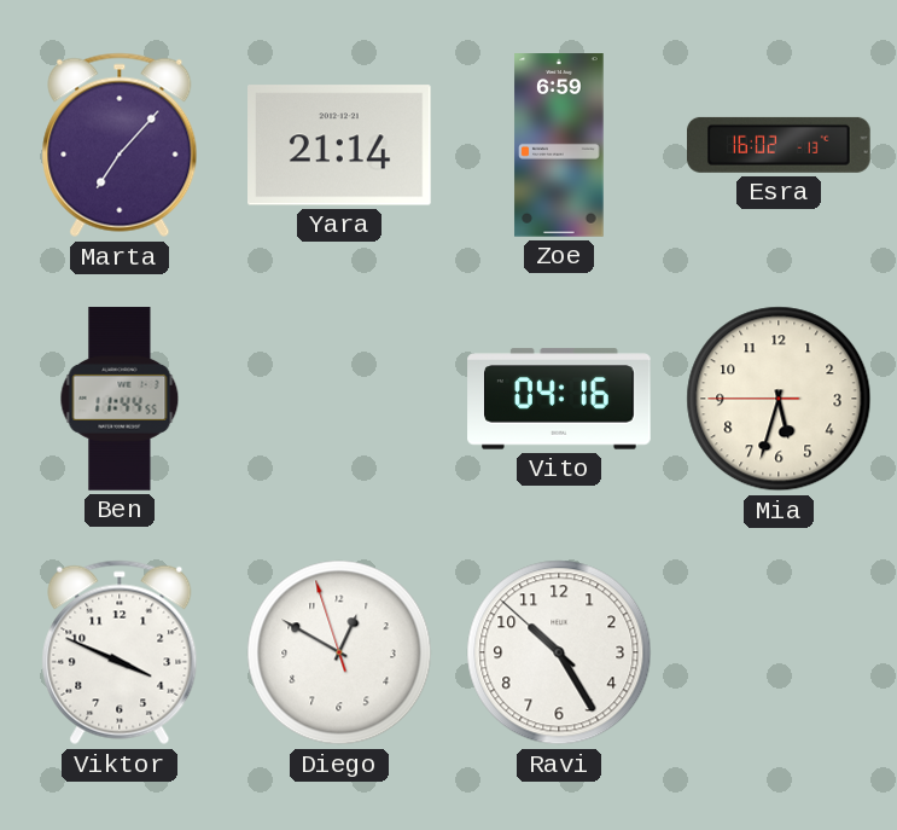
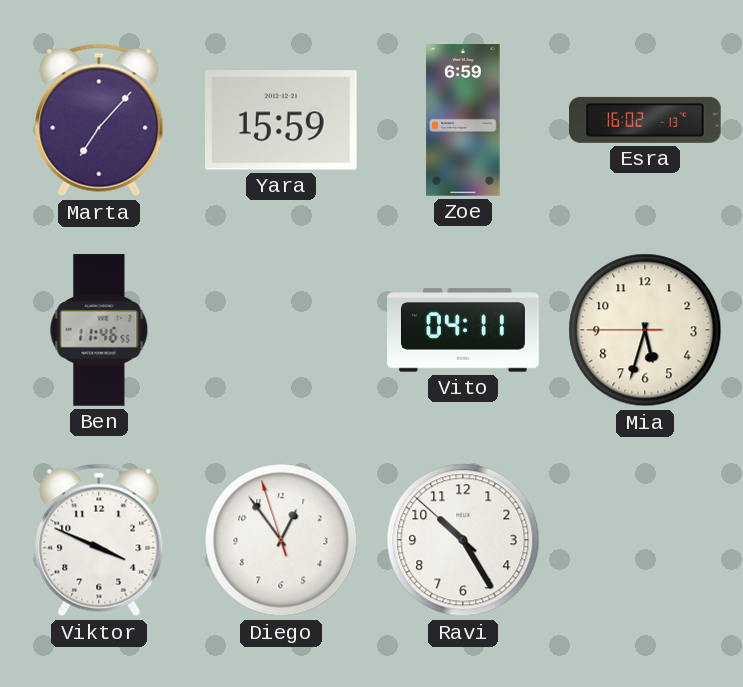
Yara: 21:14 -> 15:59 (282, 120)
Ben: 11:44 -> 11:46 (99, 330)
Vito: 04:16 -> 04:11 (463, 330)
Diego: 12:49 -> 12:53 (281, 540)
